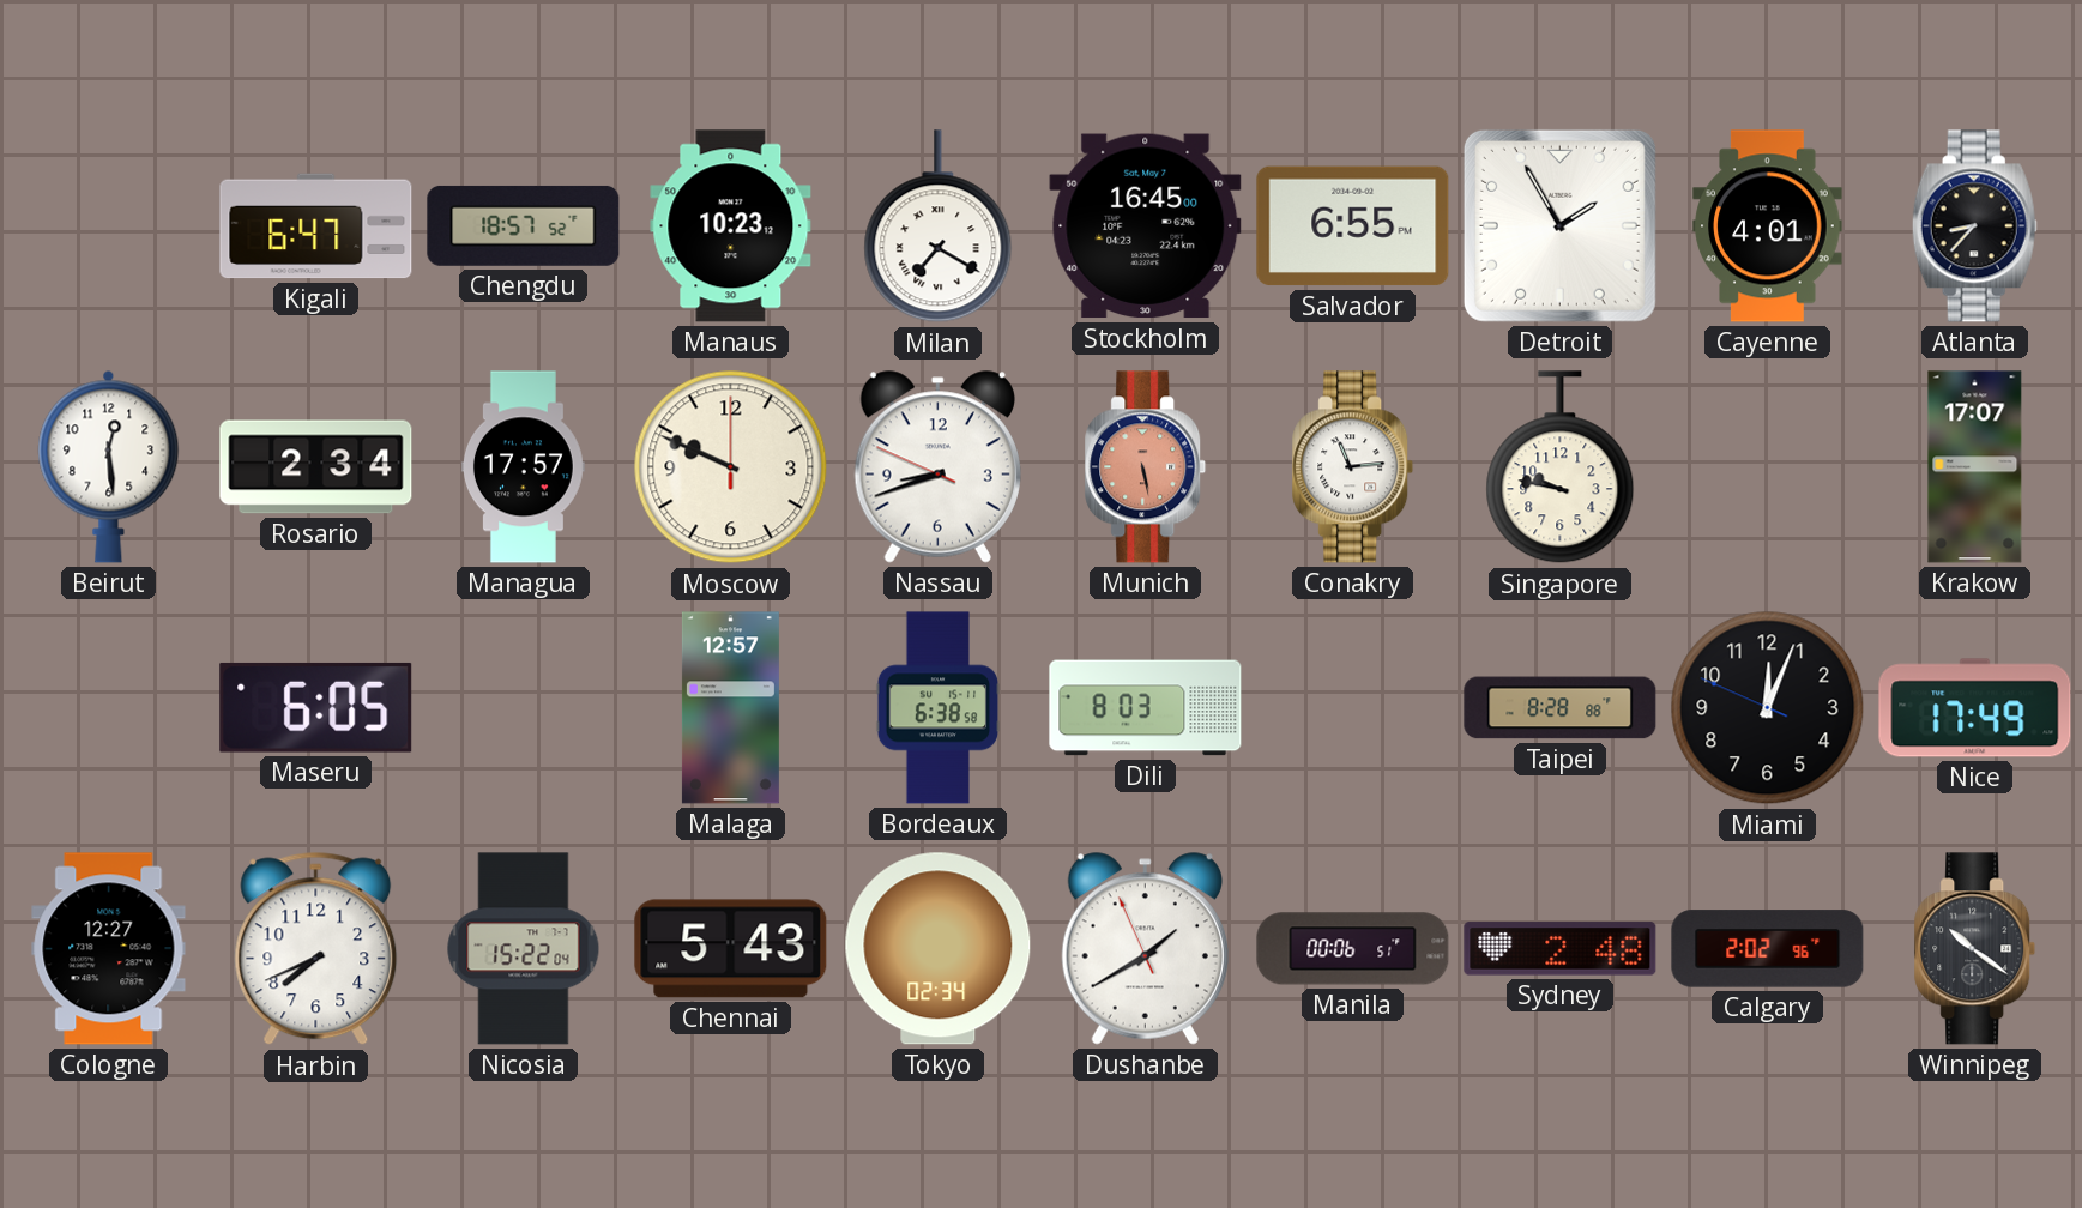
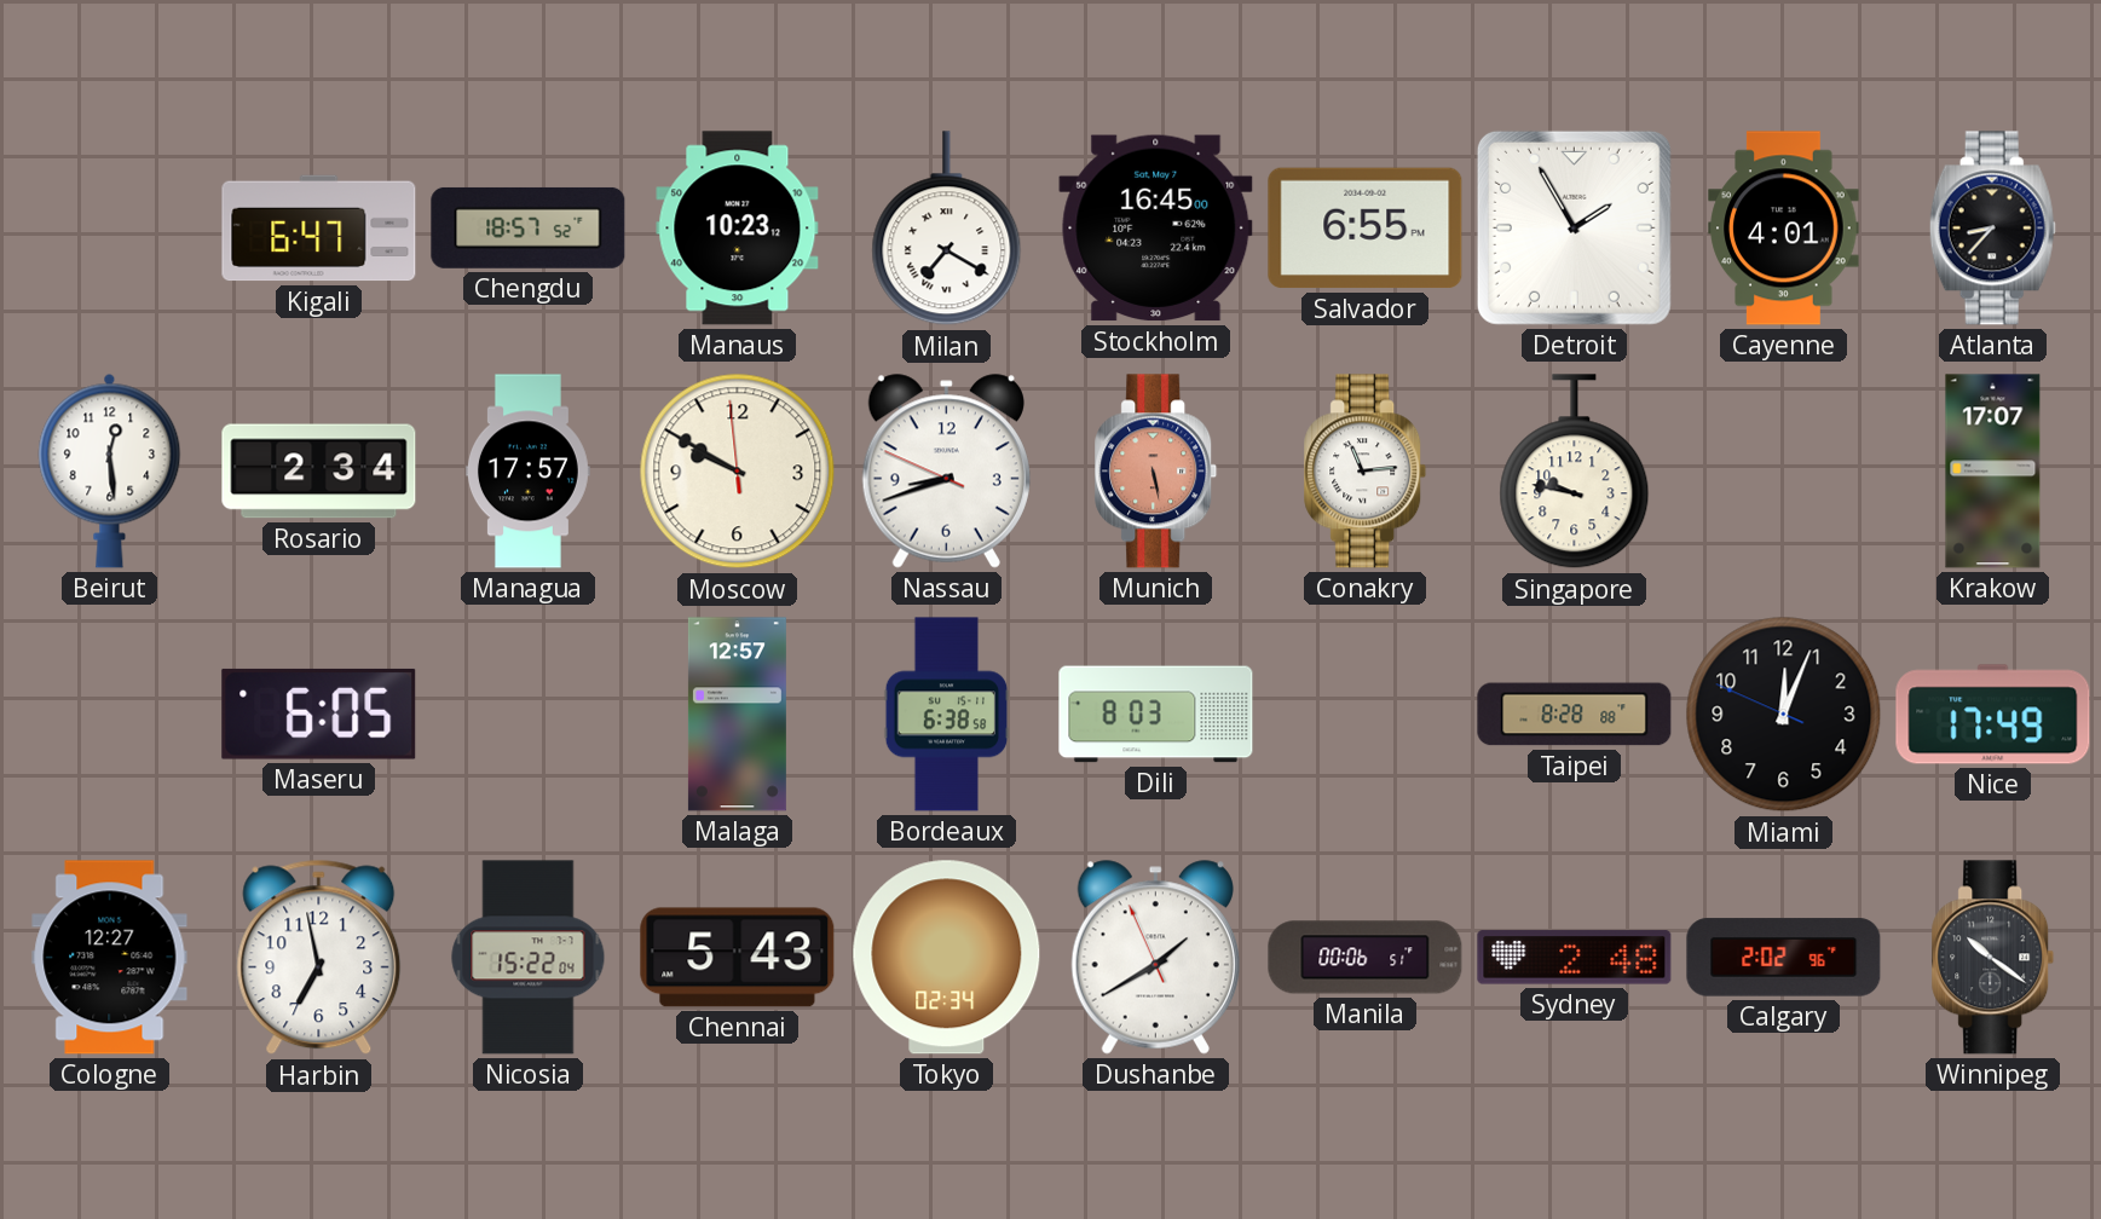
Moscow: 9:49:00 -> 9:49:59 (738, 472)
Harbin: 7:41 -> 6:58 (319, 958)
